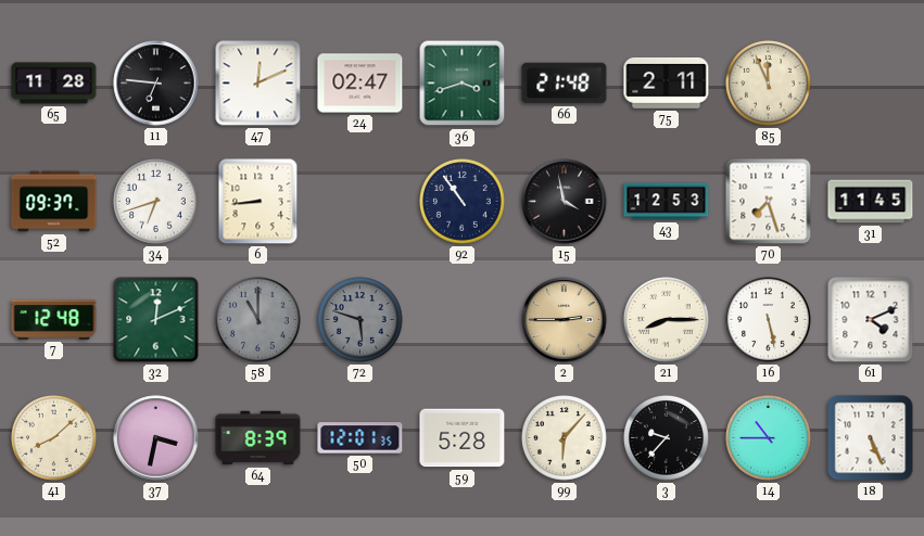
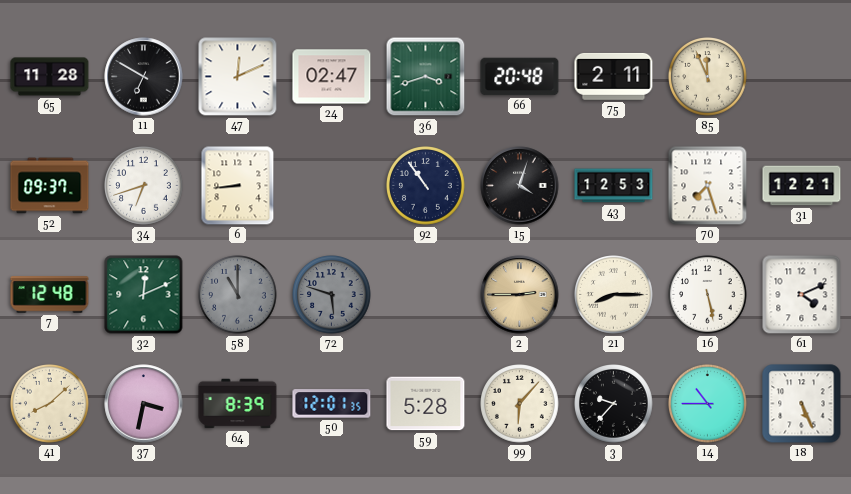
11: 6:46 -> 6:50 (144, 77)
66: 21:48 -> 20:48 (520, 77)
15: 3:58 -> 4:03 (520, 186)
31: 11:45 -> 12:21 (802, 186)
